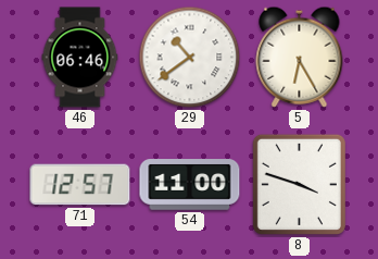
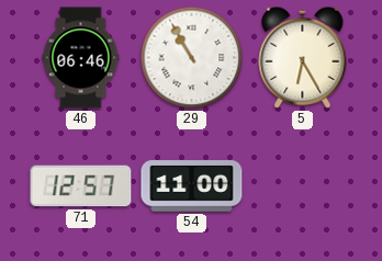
29: 10:39 -> 10:55 (192, 58)
8: 3:48 -> none (299, 184)
